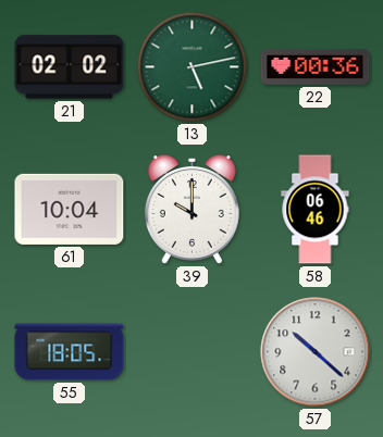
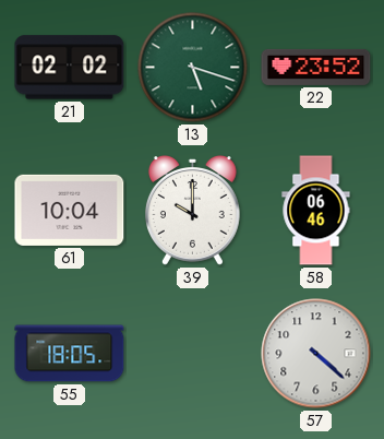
13: 5:13 -> 5:18 (193, 68)
22: 00:36 -> 23:52 (316, 67)
57: 10:22 -> 4:22 (316, 354)
